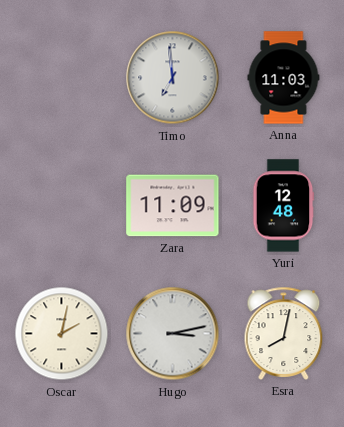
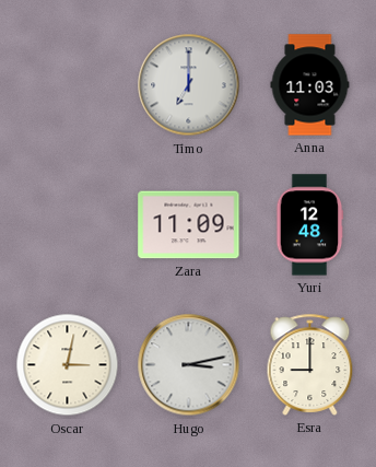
Timo: 6:59 -> 7:00 (189, 85)
Oscar: 2:02 -> 3:02 (68, 365)
Esra: 8:02 -> 9:00 (310, 364)
